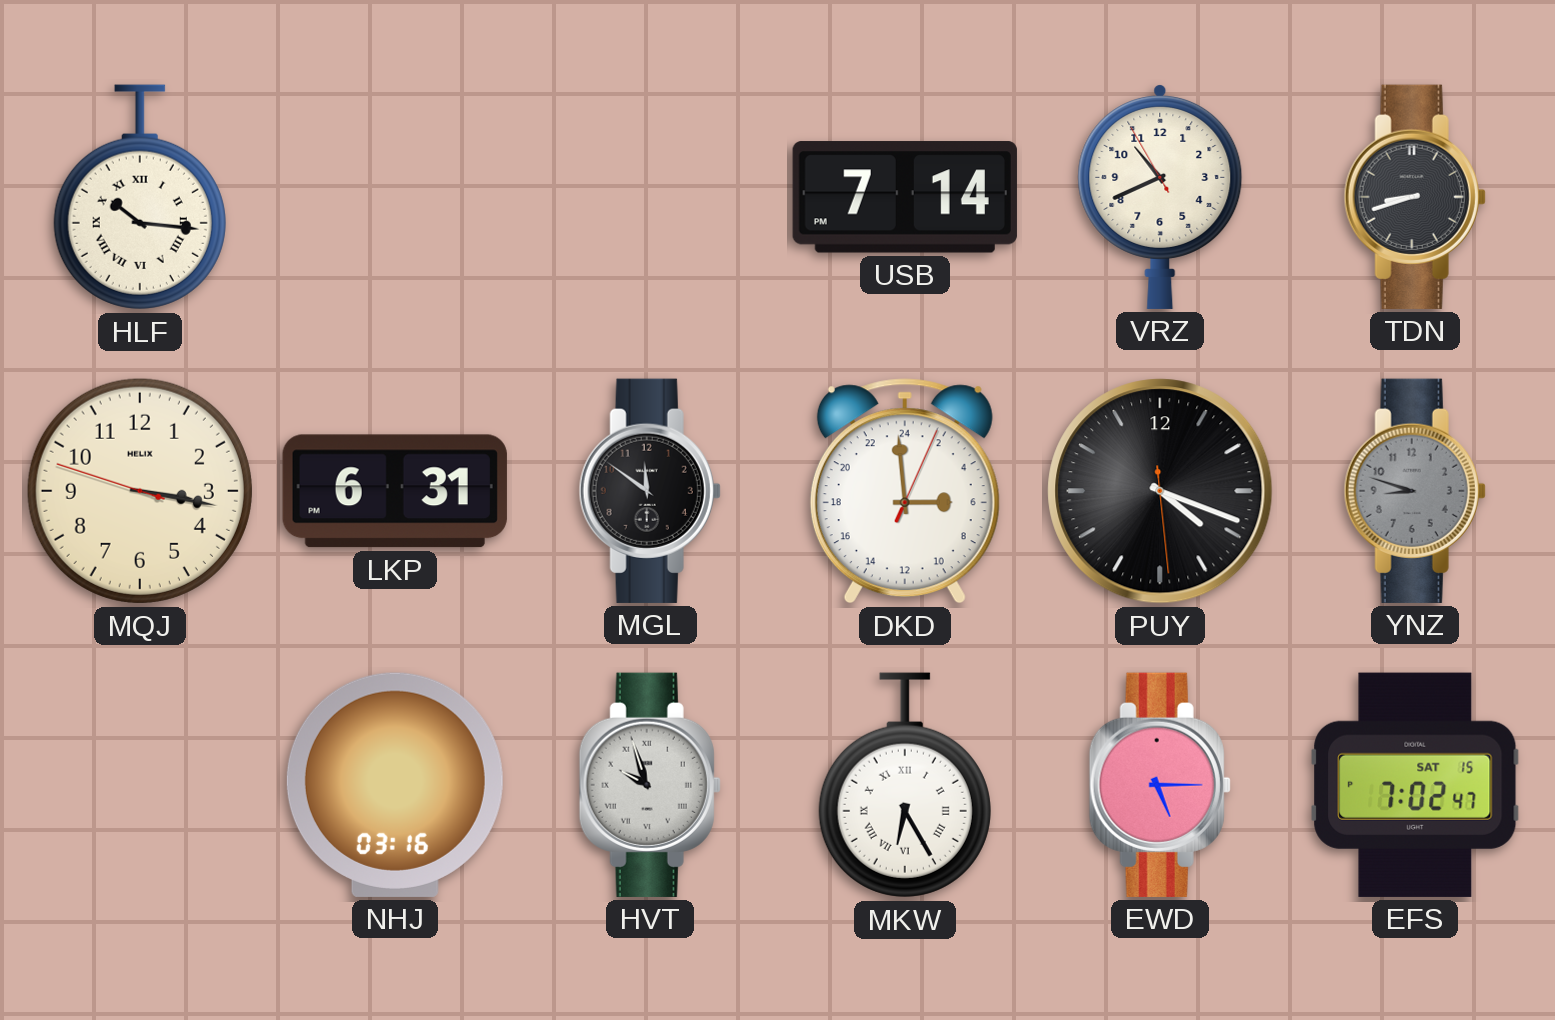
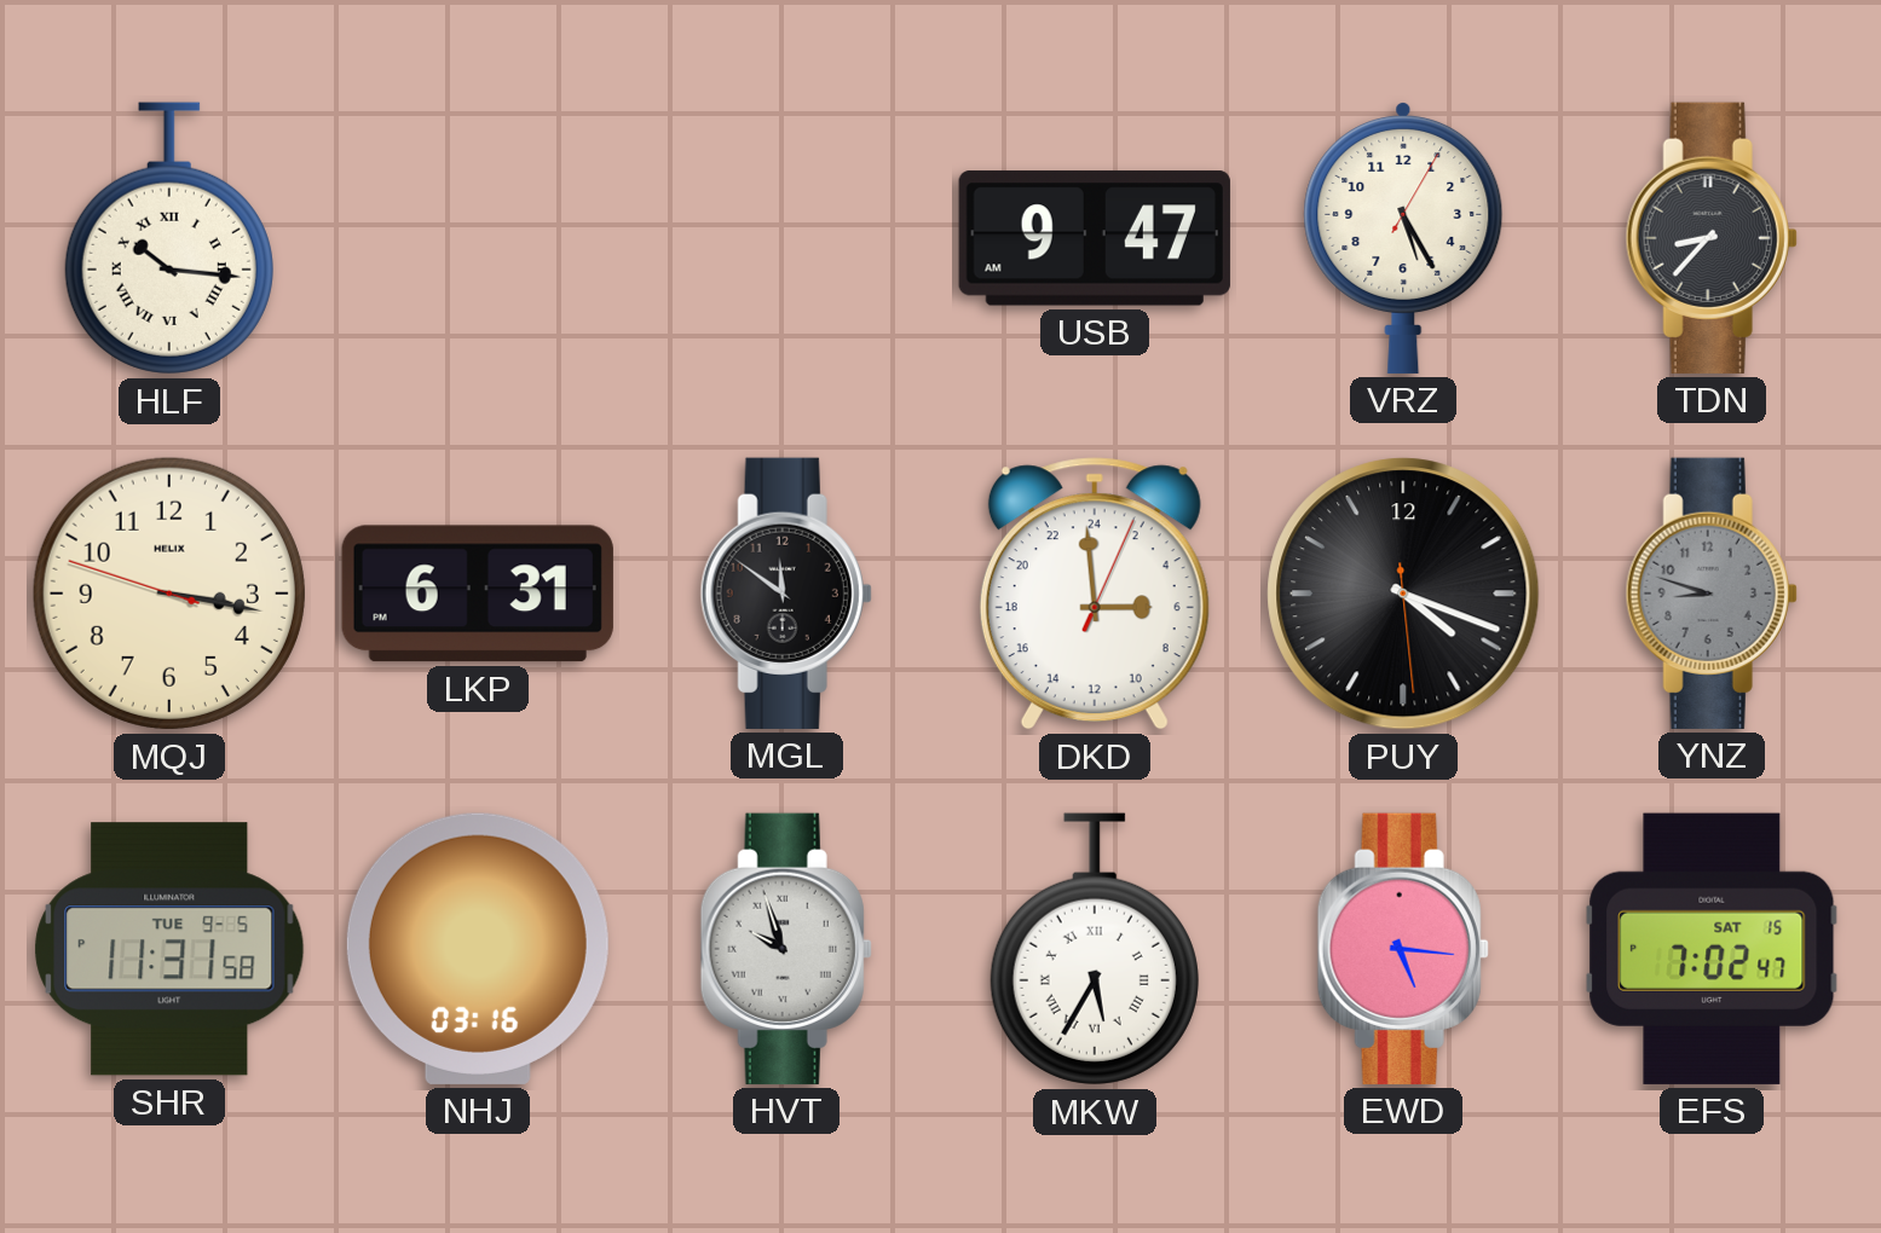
USB: 7:14 -> 9:47 (1095, 238)
VRZ: 10:40 -> 5:25 (1403, 237)
TDN: 8:42 -> 8:37 (1712, 238)
SHR: none -> 11:31 (169, 949)
MKW: 6:25 -> 5:35 (1095, 949)
EWD: 5:15 -> 5:16 (1403, 949)
